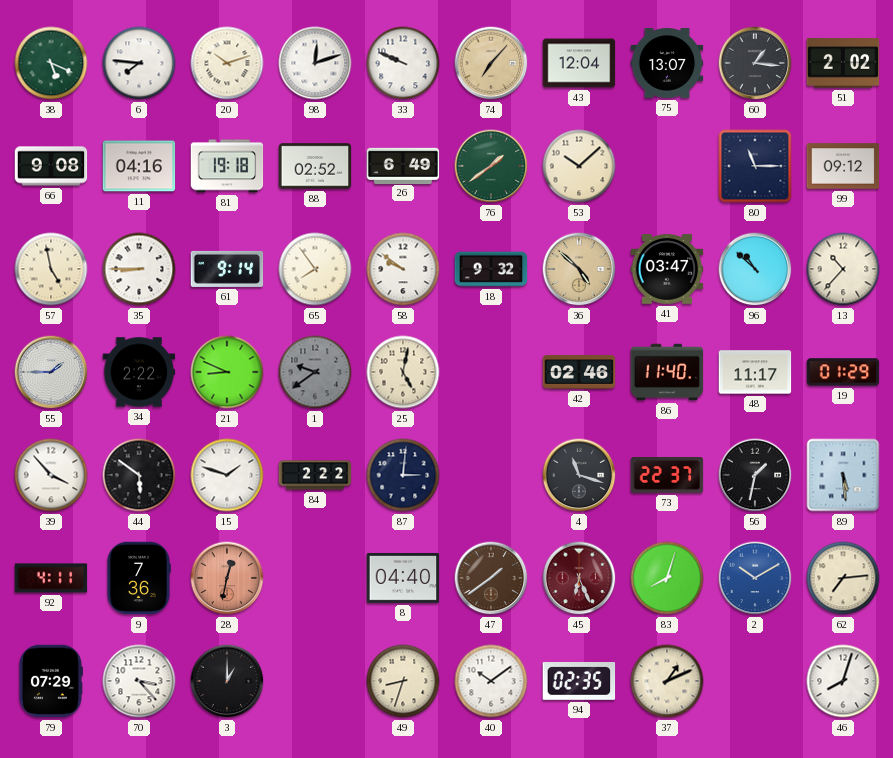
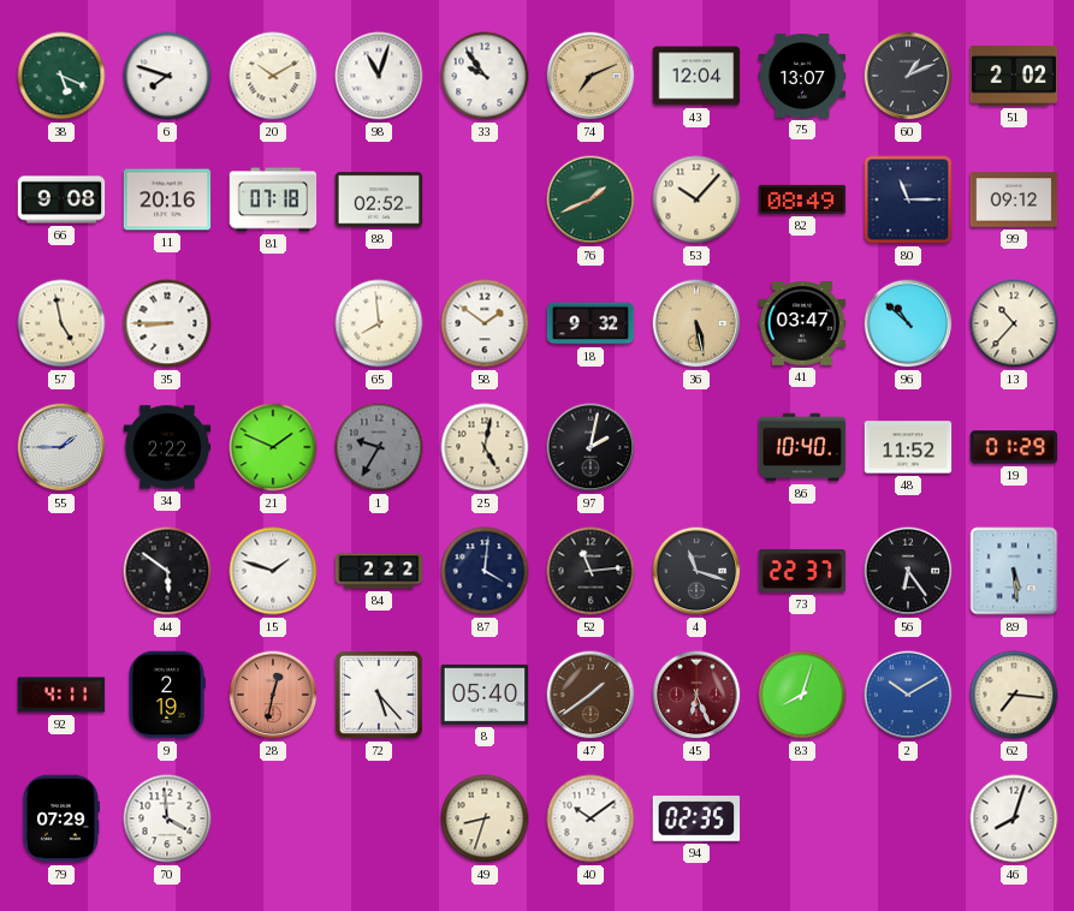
6: 7:46 -> 7:48 (167, 76)
20: 10:12 -> 10:10 (273, 76)
98: 12:12 -> 11:03 (379, 76)
33: 9:49 -> 9:54 (485, 76)
74: 7:07 -> 7:11 (591, 76)
60: 1:16 -> 1:11 (908, 76)
11: 04:16 -> 20:16 (167, 200)
81: 19:18 -> 07:18 (273, 200)
26: 6:49 -> none (403, 165)
76: 1:39 -> 1:41 (591, 200)
53: 10:08 -> 10:07 (696, 200)
82: none -> 08:49 (802, 200)
61: 9:14 -> none (227, 269)
65: 7:54 -> 7:59 (379, 323)
58: 9:51 -> 1:51 (485, 323)
36: 4:52 -> 5:28 (696, 323)
21: 8:49 -> 1:49 (273, 447)
1: 9:39 -> 9:35 (379, 447)
97: none -> 2:02 (591, 447)
42: 02:46 -> none (579, 372)
86: 11:40 -> 10:40 (802, 447)
48: 11:17 -> 11:52 (908, 447)
39: 3:53 -> none (51, 475)
87: 3:01 -> 4:01 (485, 571)
52: none -> 11:14 (591, 571)
56: 1:32 -> 6:24 (908, 571)
9: 7:36 -> 2:19 (167, 695)
72: none -> 5:23 (379, 695)
8: 04:40 -> 05:40 (485, 695)
62: 7:14 -> 7:16 (1014, 695)
70: 3:23 -> 3:59 (167, 818)
3: 1:00 -> none (227, 681)
37: 1:11 -> none (667, 681)
